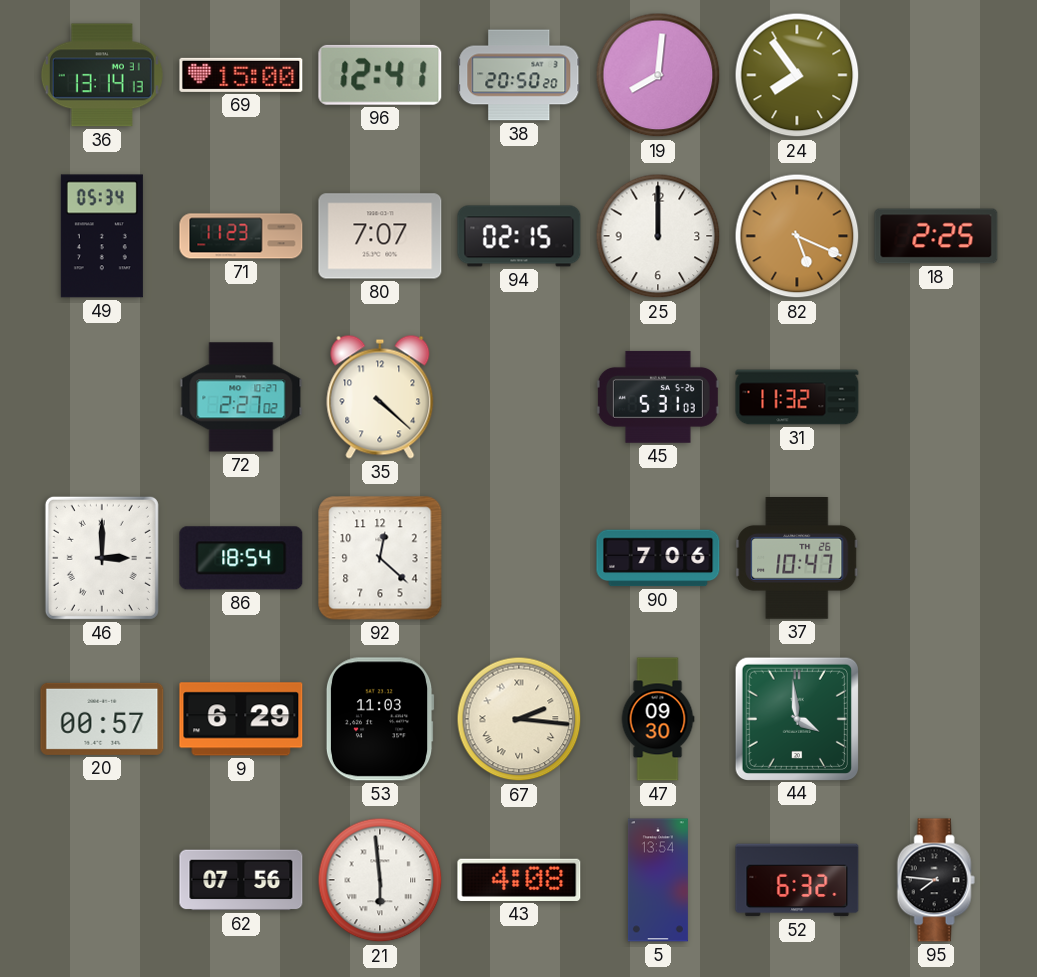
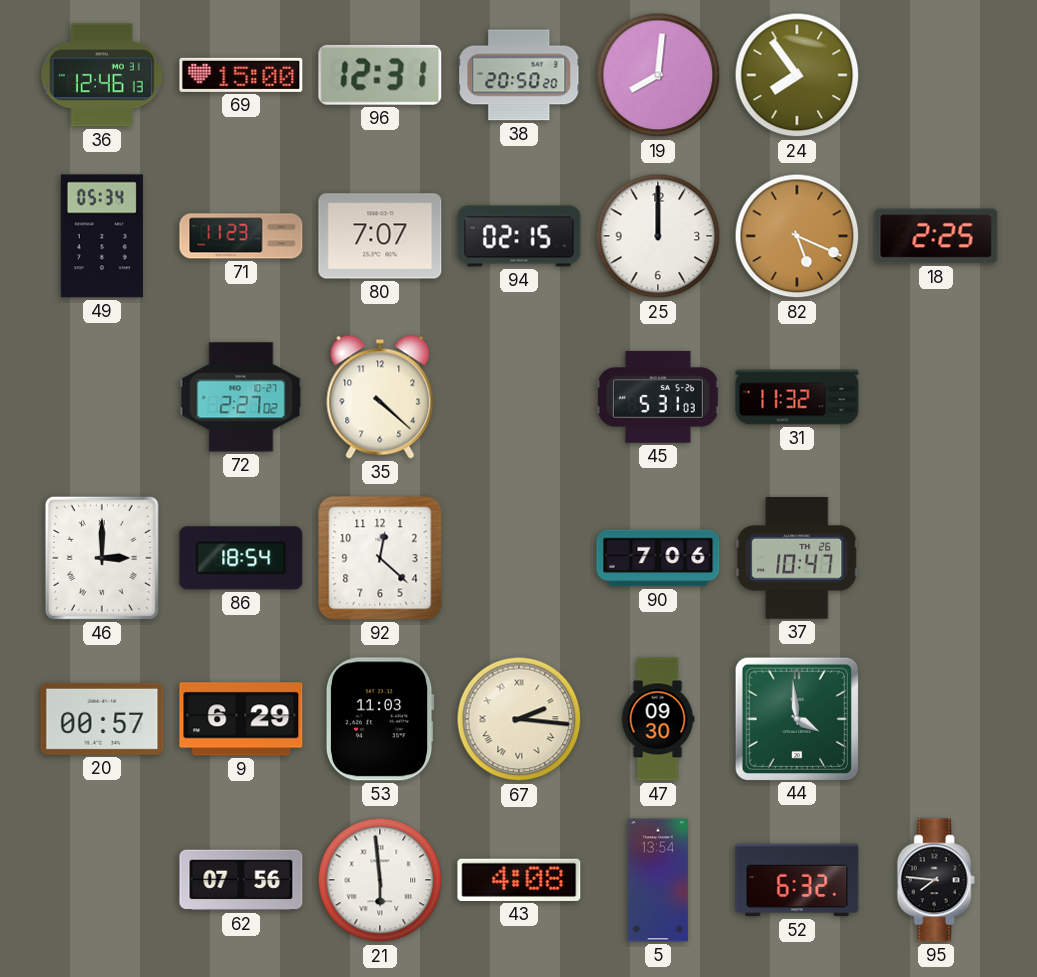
36: 13:14 -> 12:46 (102, 75)
96: 12:41 -> 12:31 (380, 75)
